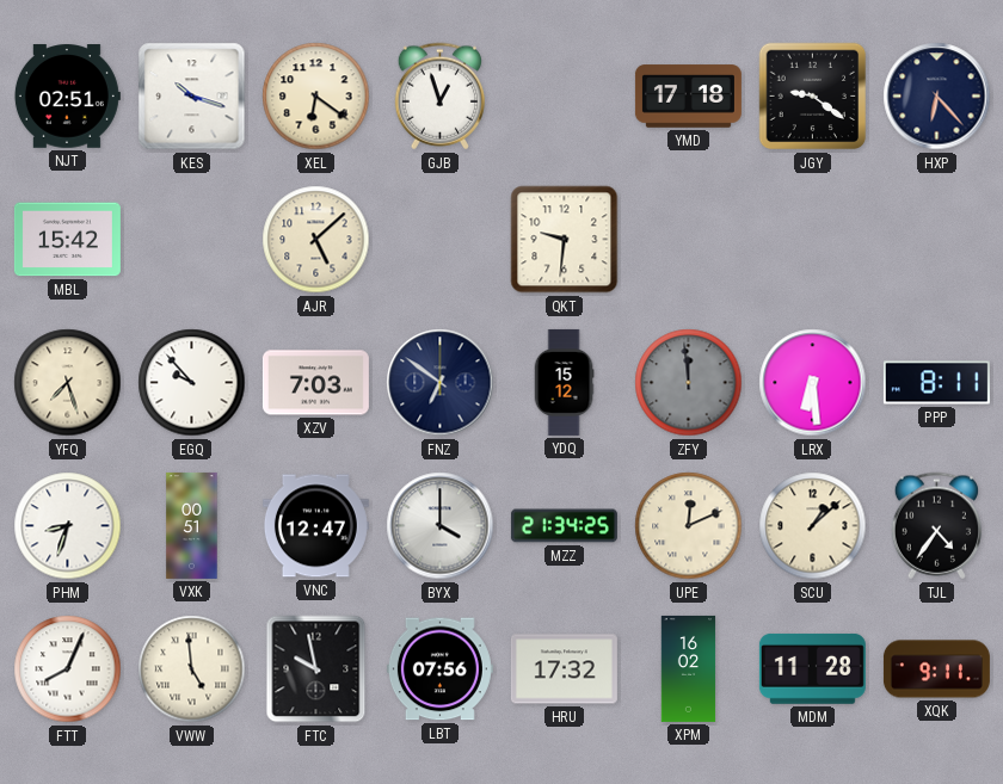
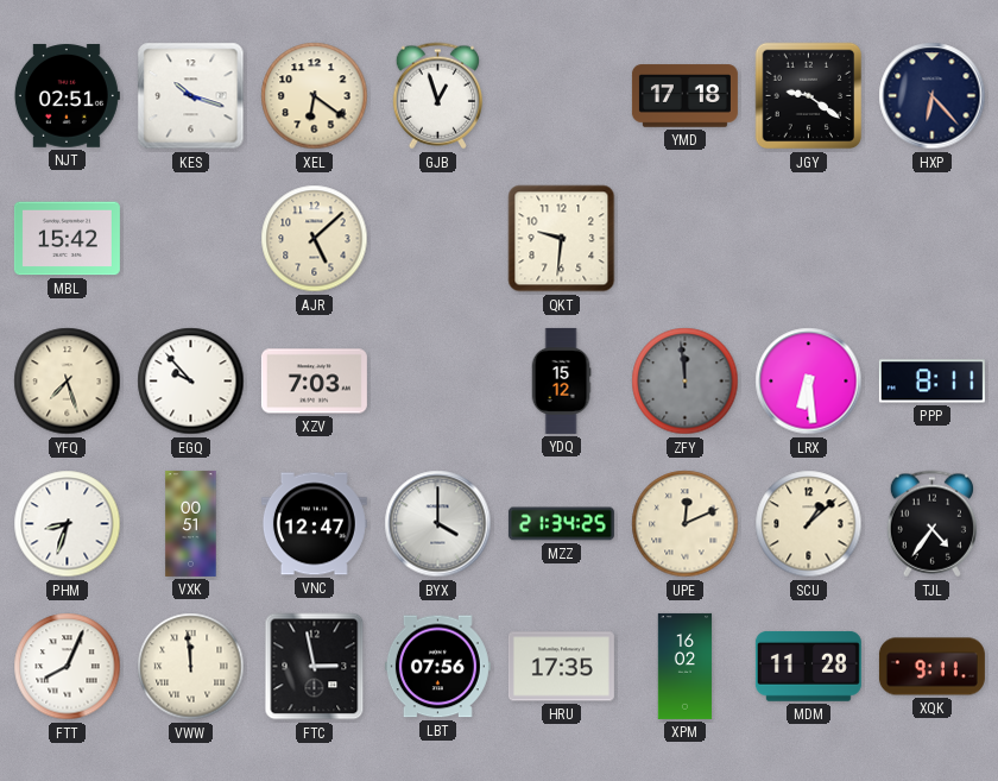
FNZ: 6:51 -> none (441, 383)
VWW: 4:59 -> 11:59 (191, 667)
FTC: 9:58 -> 2:58 (315, 667)
HRU: 17:32 -> 17:35 (561, 667)
